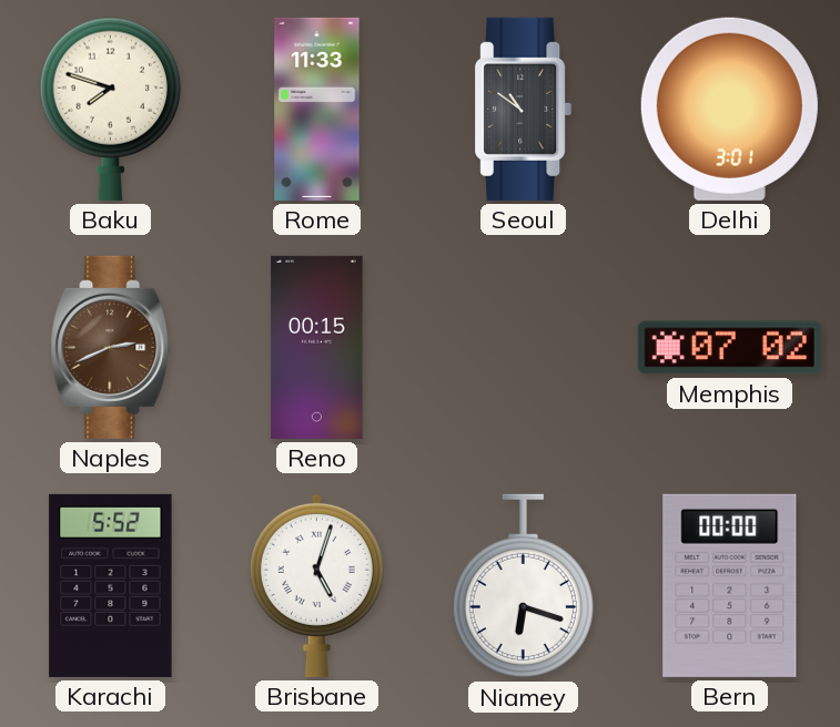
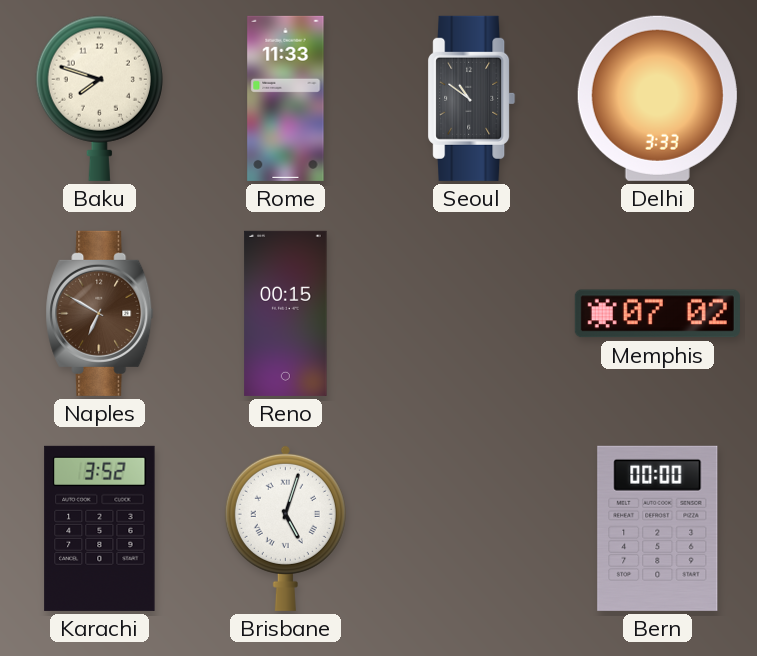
Delhi: 3:01 -> 3:33 (657, 98)
Naples: 2:41 -> 6:50 (100, 313)
Karachi: 5:52 -> 3:52 (100, 528)
Niamey: 6:18 -> none (523, 586)
